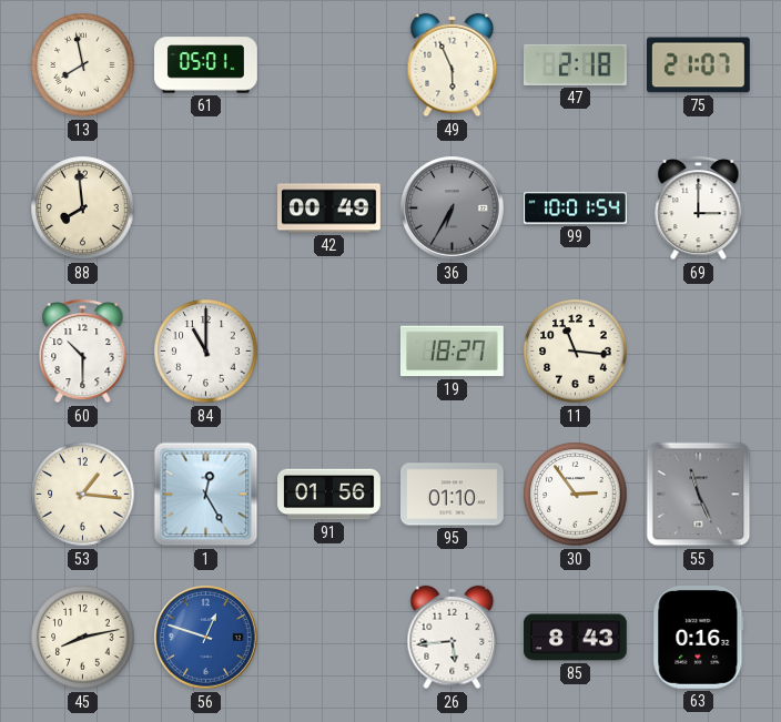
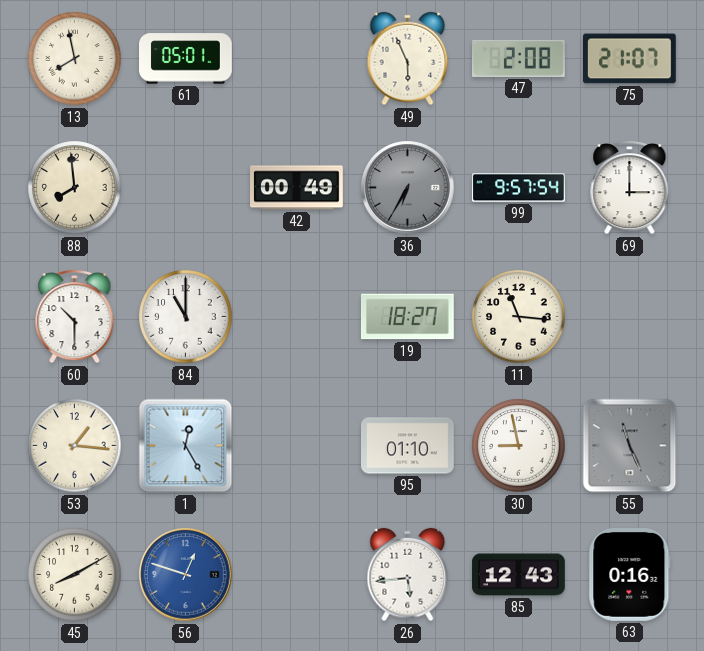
47: 2:18 -> 2:08 (519, 58)
99: 10:01 -> 9:57 (519, 188)
91: 01:56 -> none (329, 495)
30: 2:54 -> 8:58 (519, 446)
45: 8:13 -> 8:10 (75, 575)
85: 8:43 -> 12:43 (519, 575)
